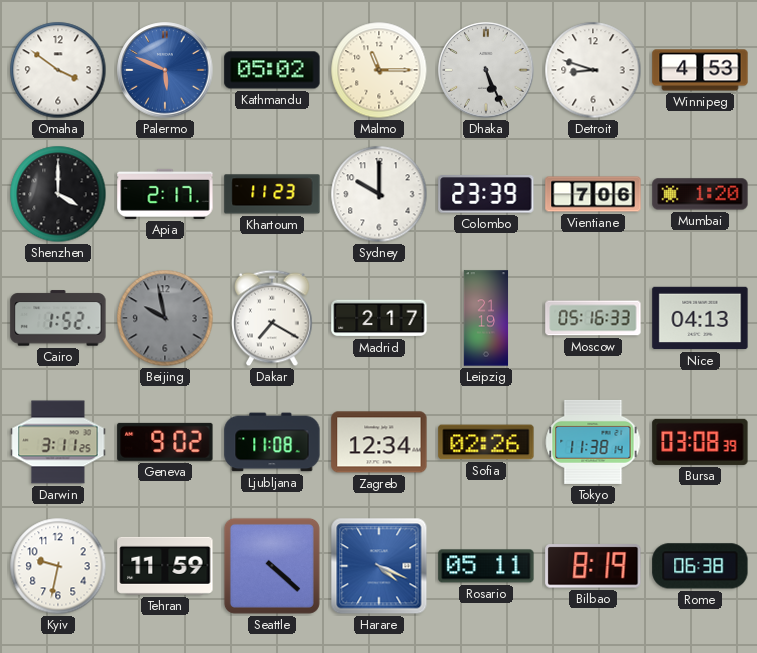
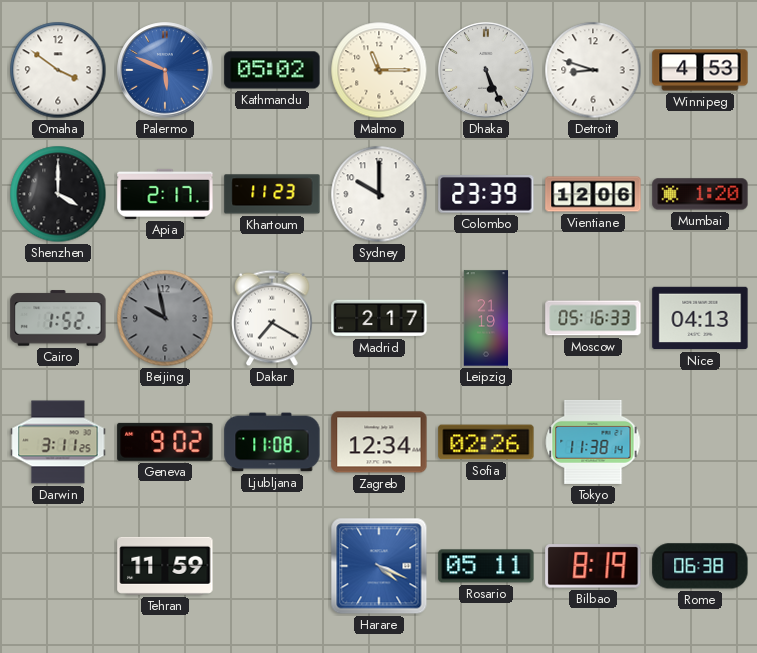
Vientiane: 7:06 -> 12:06 (593, 194)
Bursa: 03:08 -> none (700, 442)
Kyiv: 9:32 -> none (58, 566)
Seattle: 4:22 -> none (272, 566)
